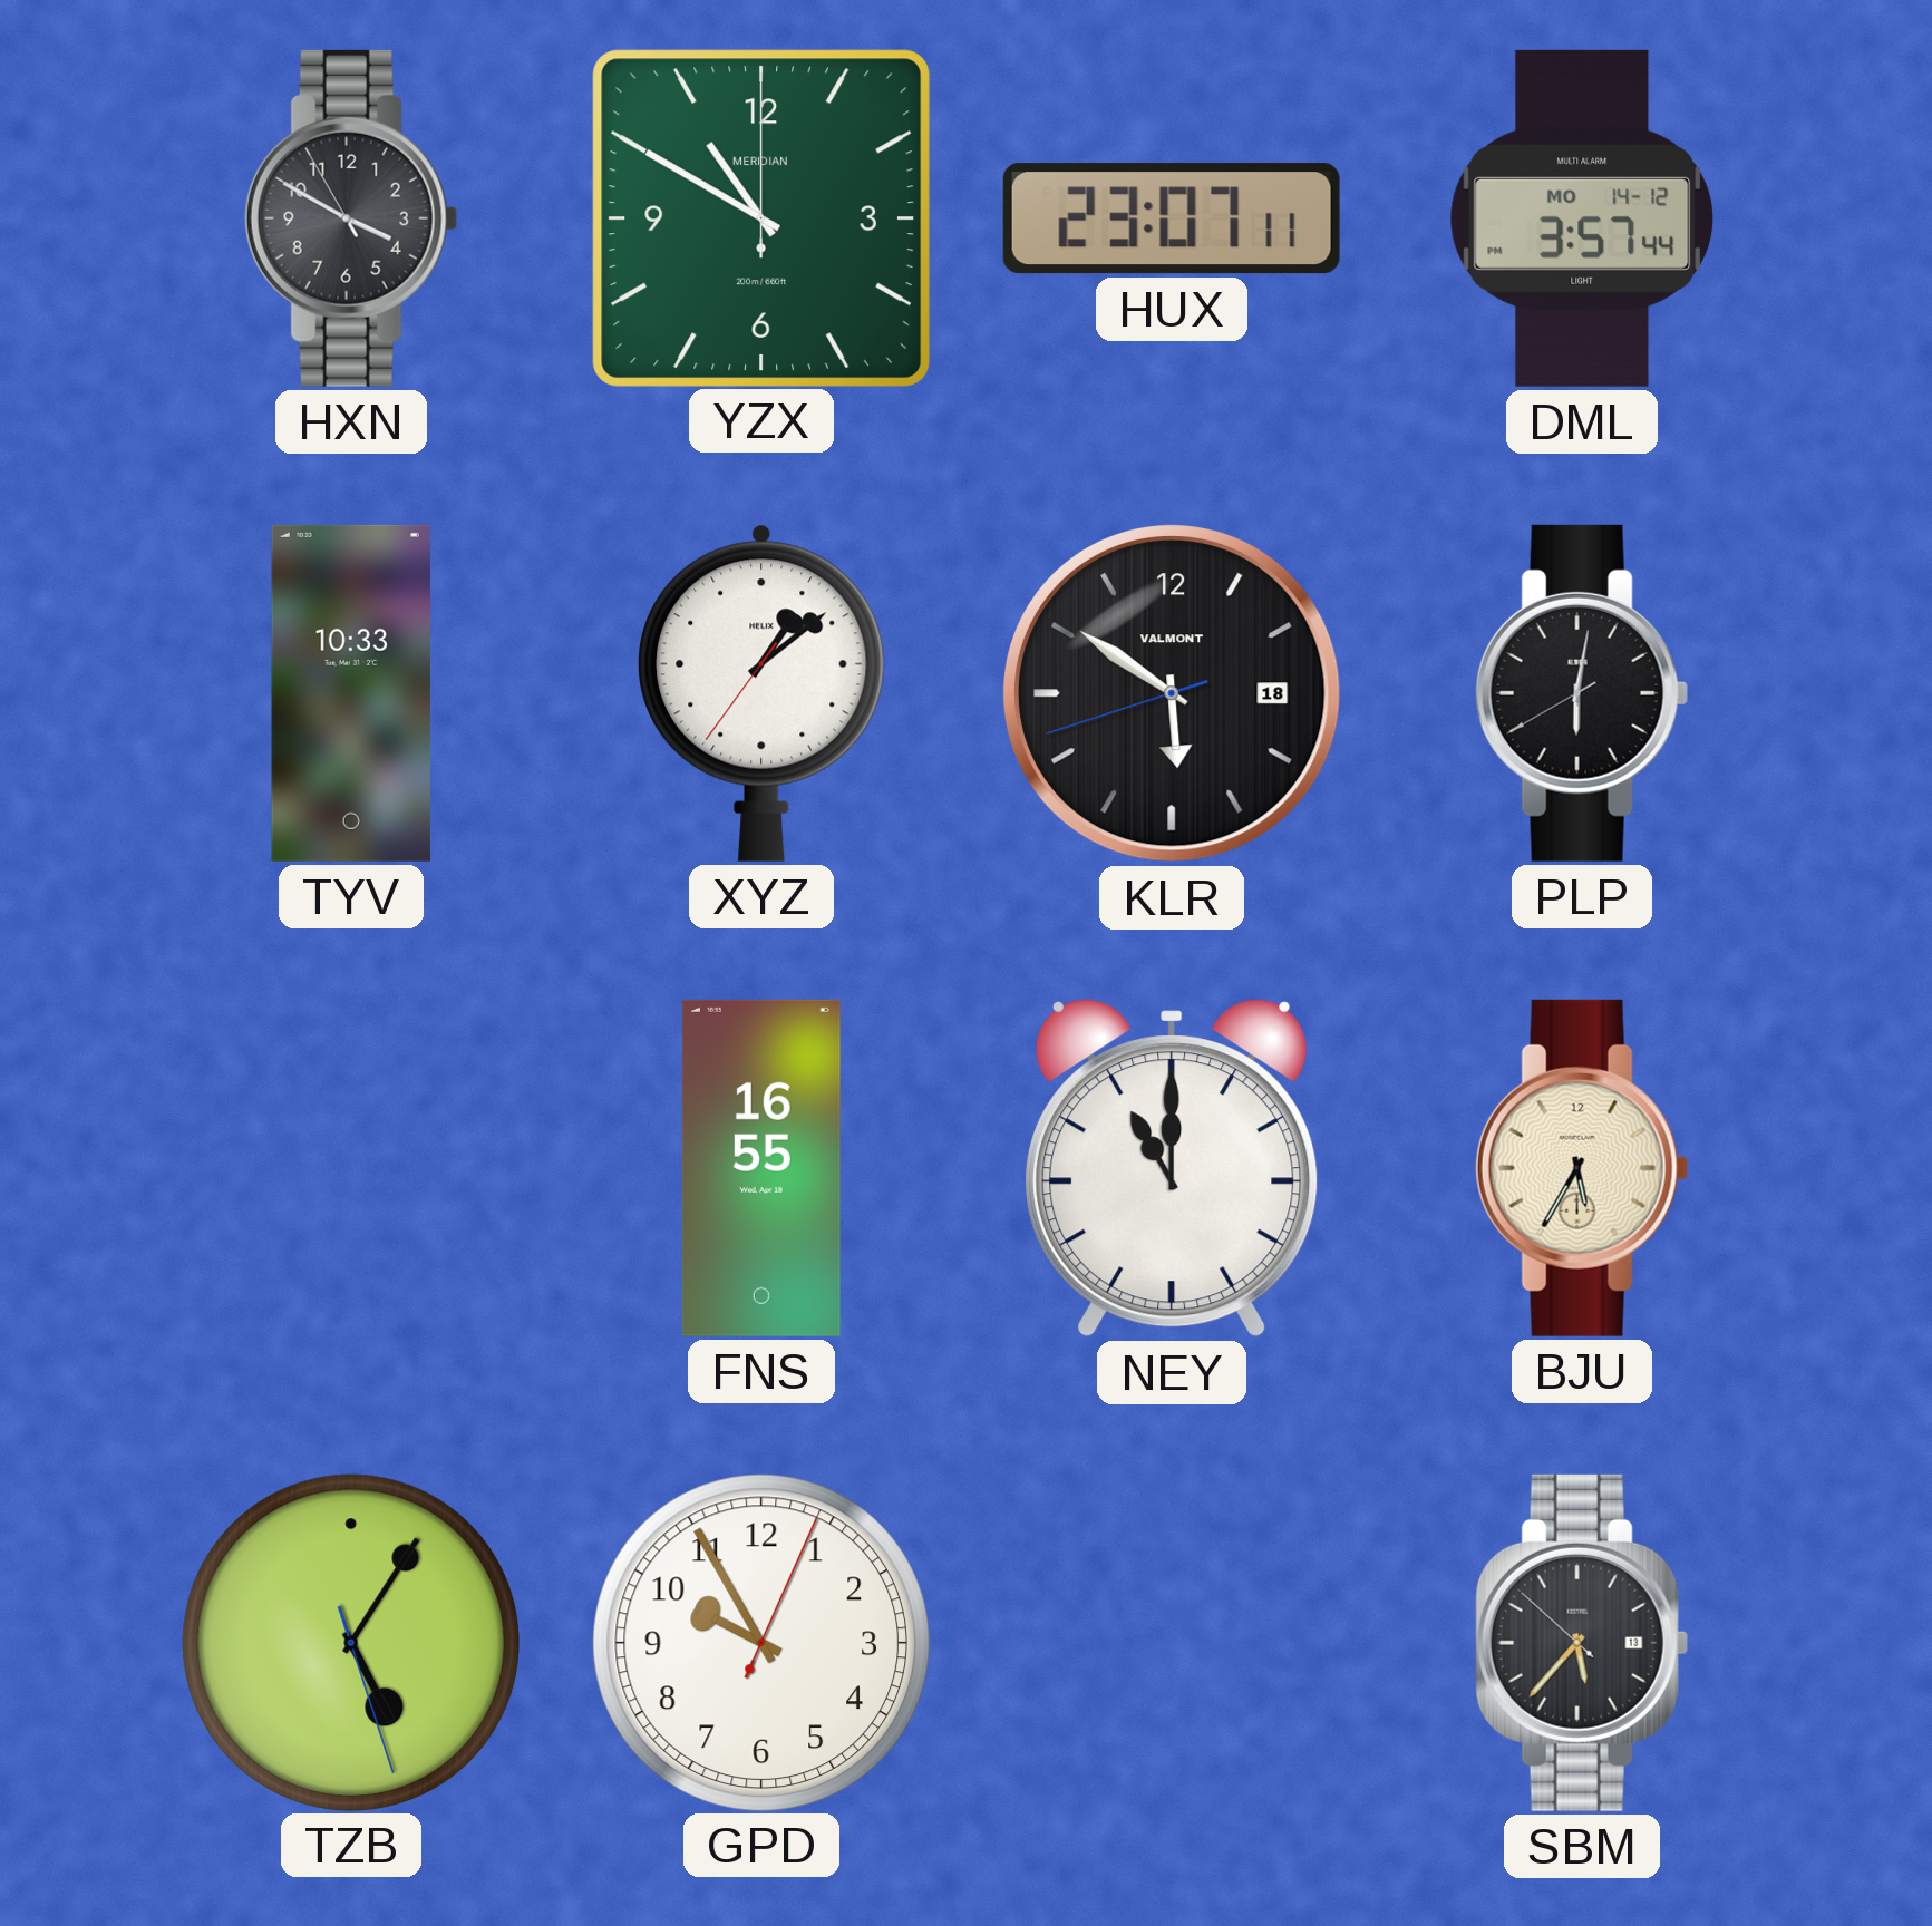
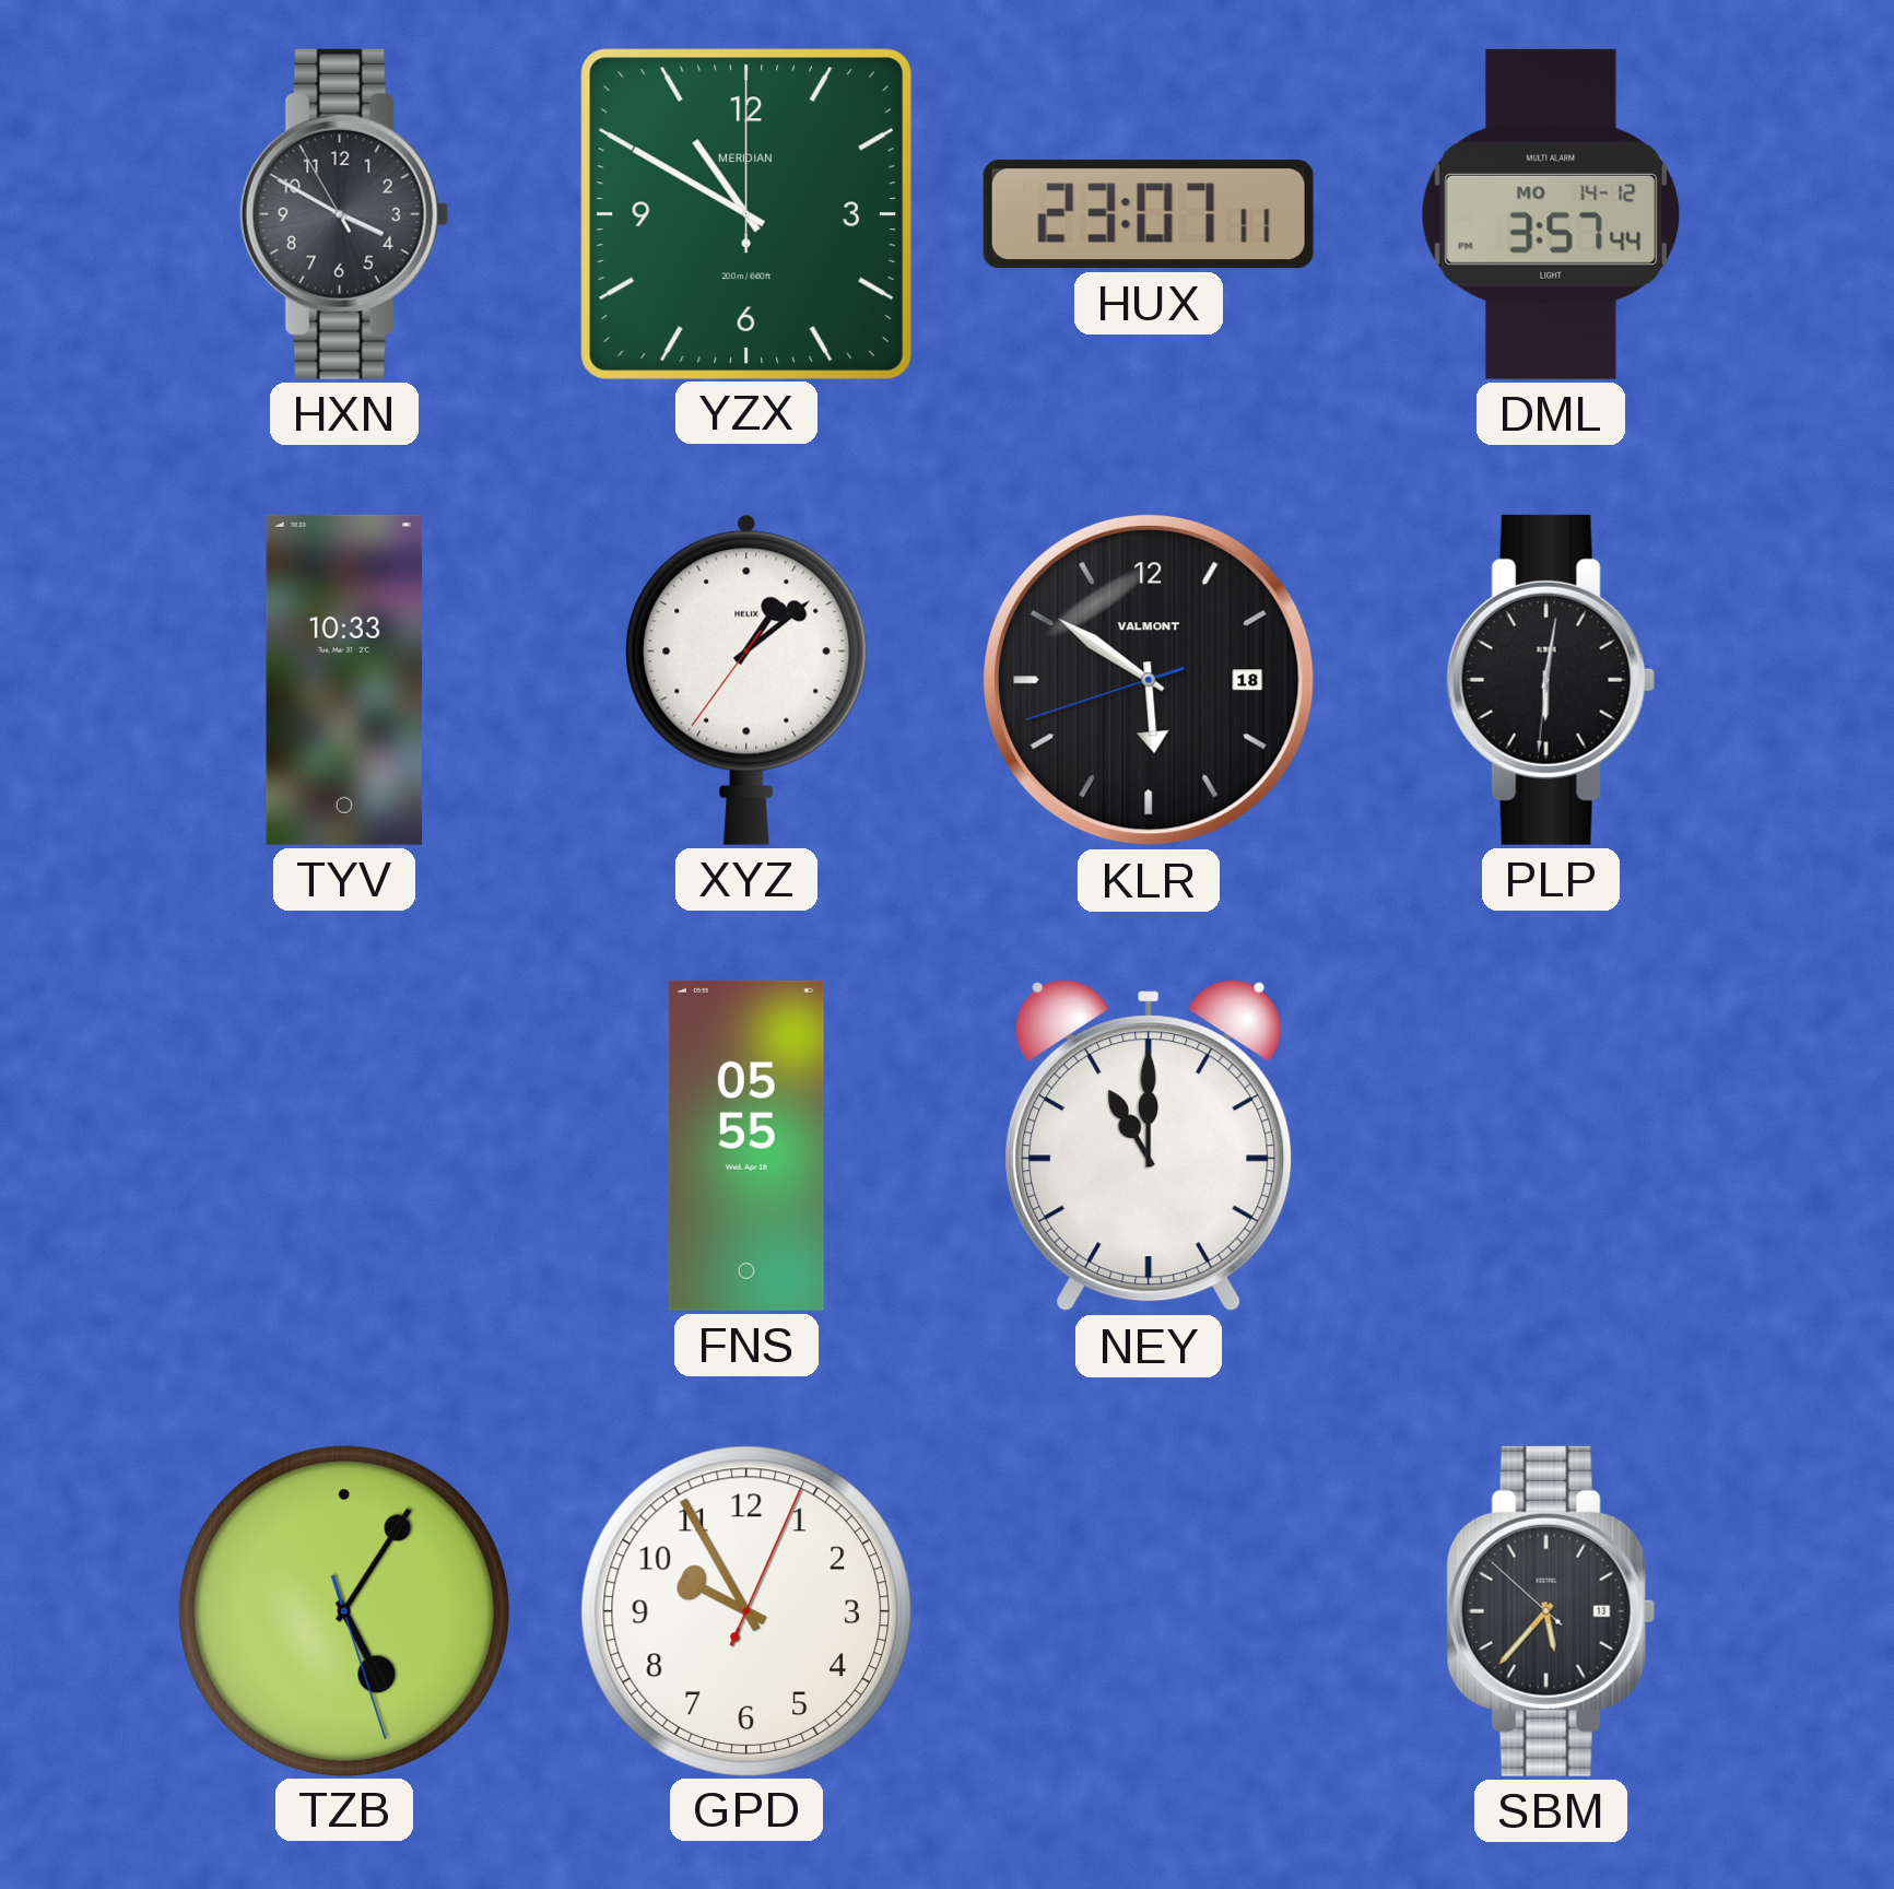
PLP: 6:01:40 -> 6:01:31 (1551, 680)
FNS: 16:55 -> 05:55 (746, 1146)
BJU: 5:35 -> none (1582, 1168)
